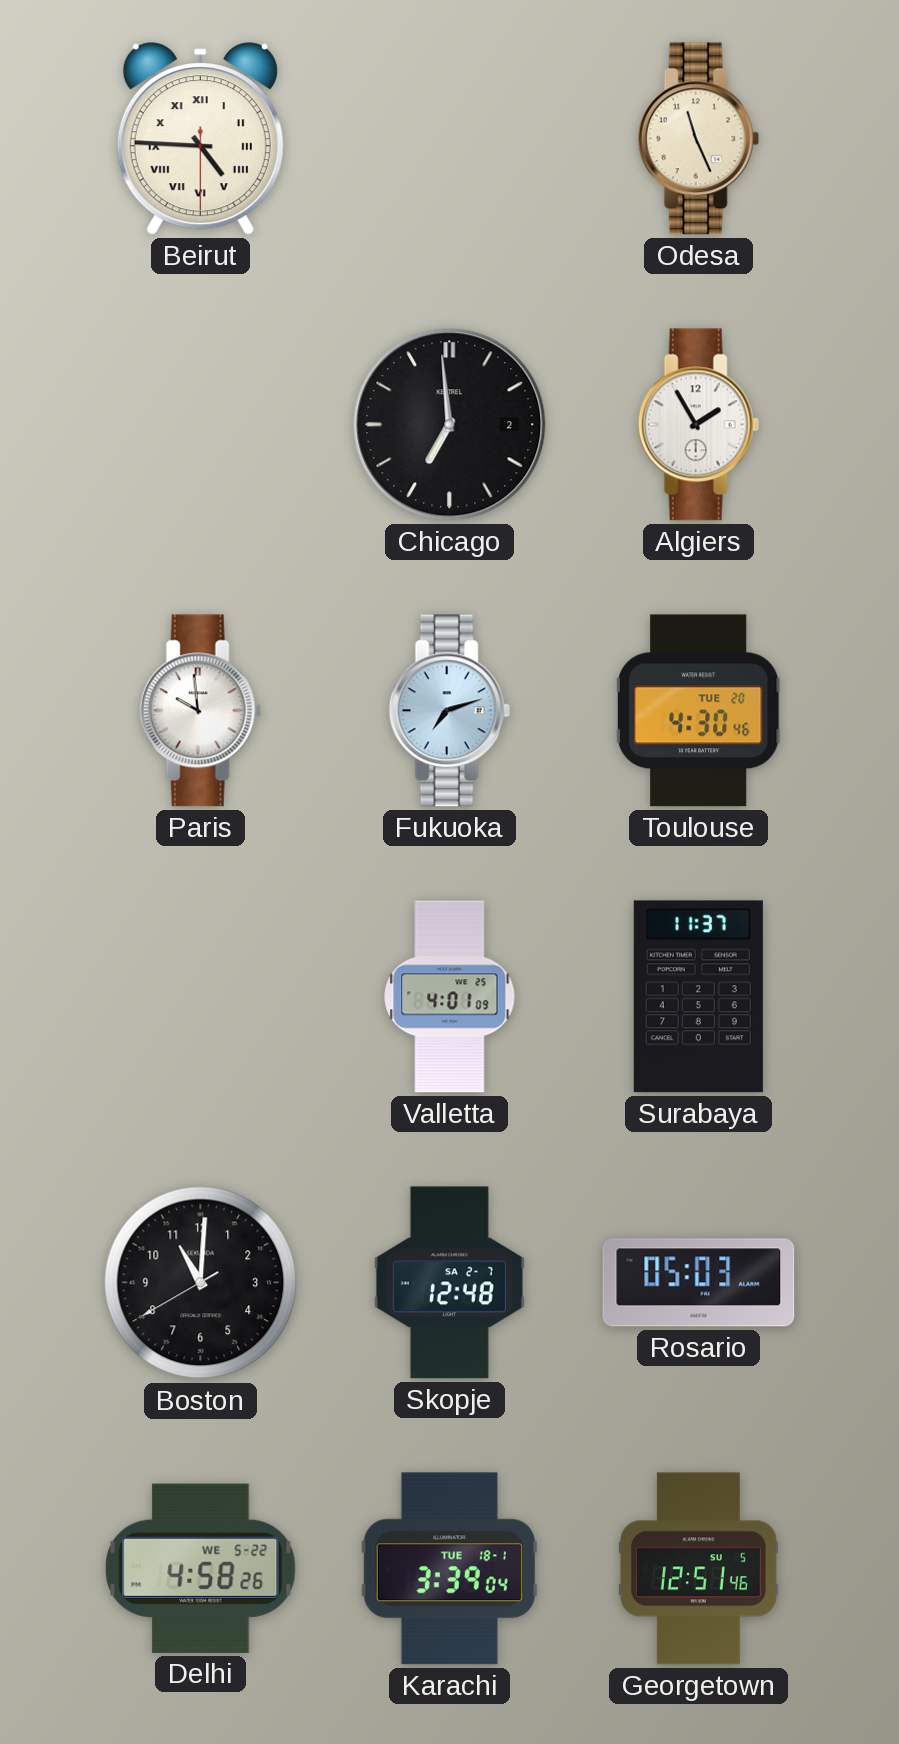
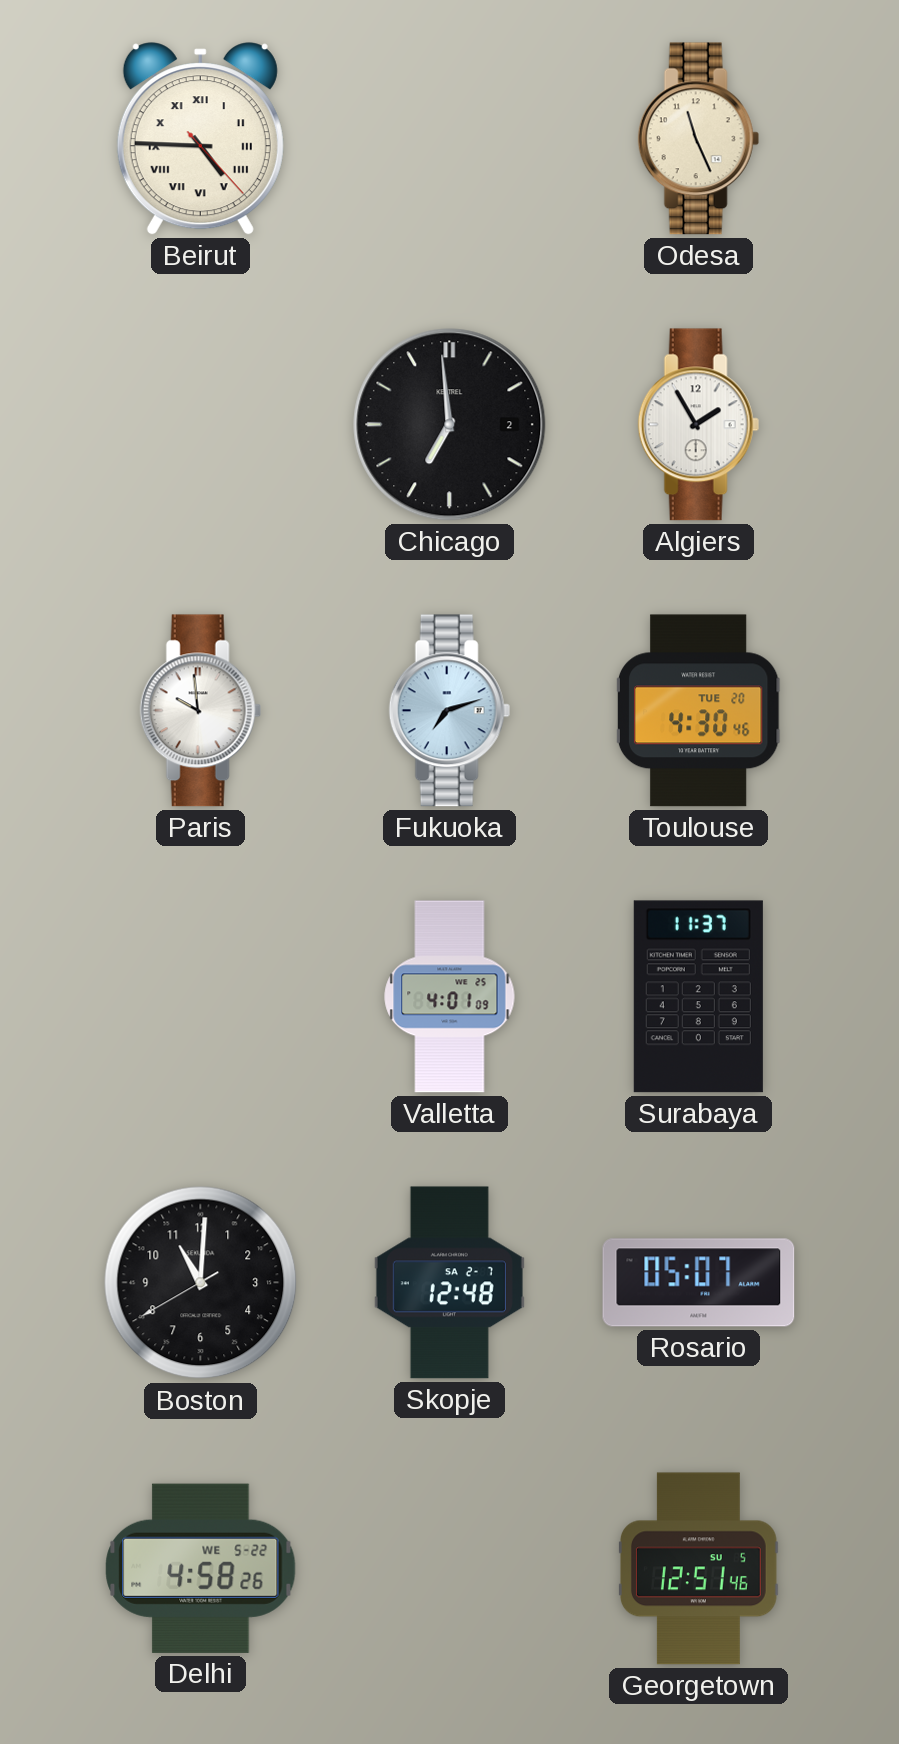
Beirut: 4:45:30 -> 4:45:23 (200, 139)
Rosario: 05:03 -> 05:07 (699, 1283)
Karachi: 3:39 -> none (449, 1569)
